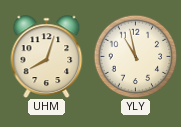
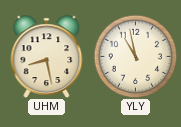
UHM: 8:03 -> 8:28 (47, 57)
